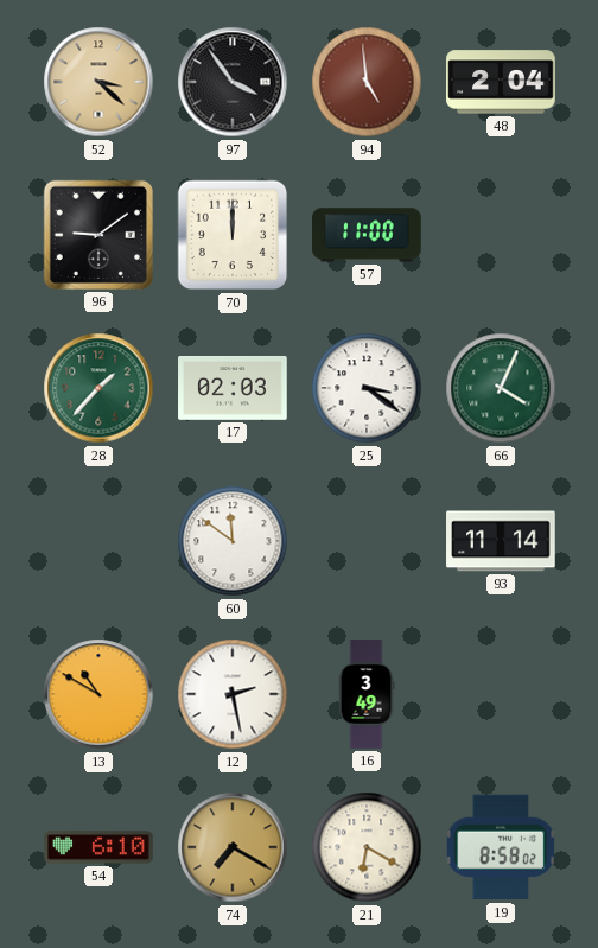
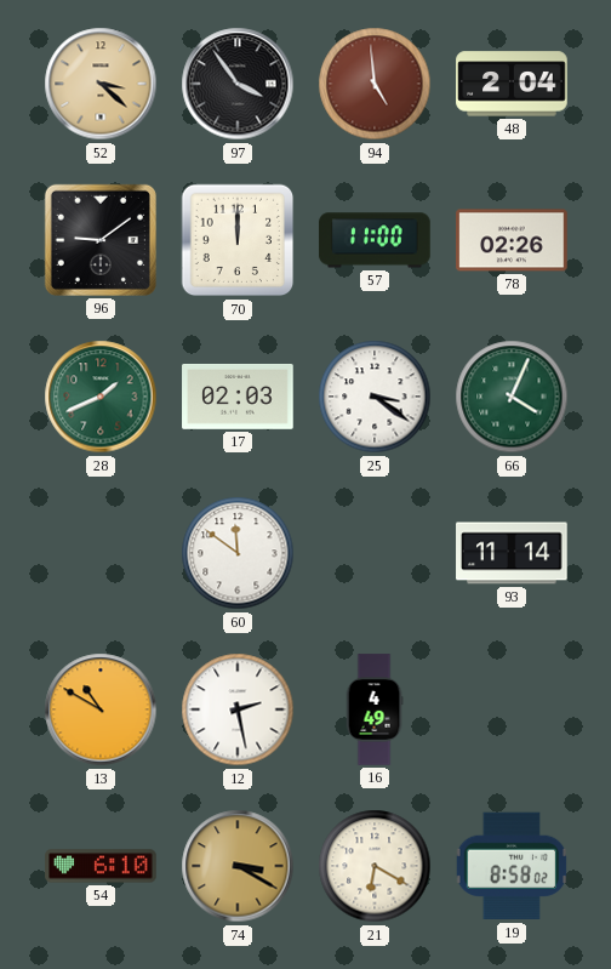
78: none -> 02:26 (512, 240)
28: 1:37 -> 1:41 (101, 397)
16: 3:49 -> 4:49 (375, 709)
74: 7:20 -> 3:20 (238, 866)
